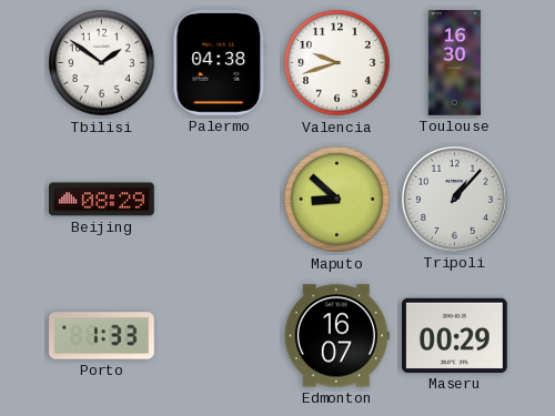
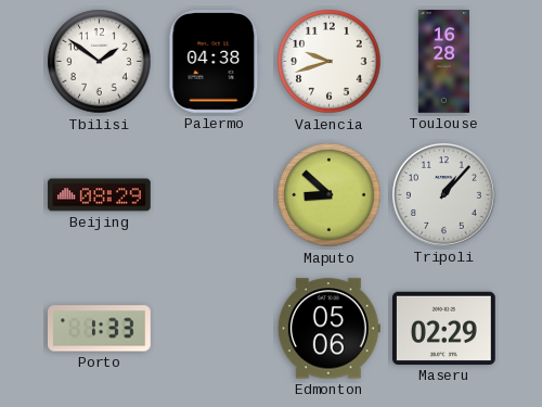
Toulouse: 16:30 -> 16:28 (443, 62)
Edmonton: 16:07 -> 05:06 (328, 329)
Maseru: 00:29 -> 02:29 (444, 328)
